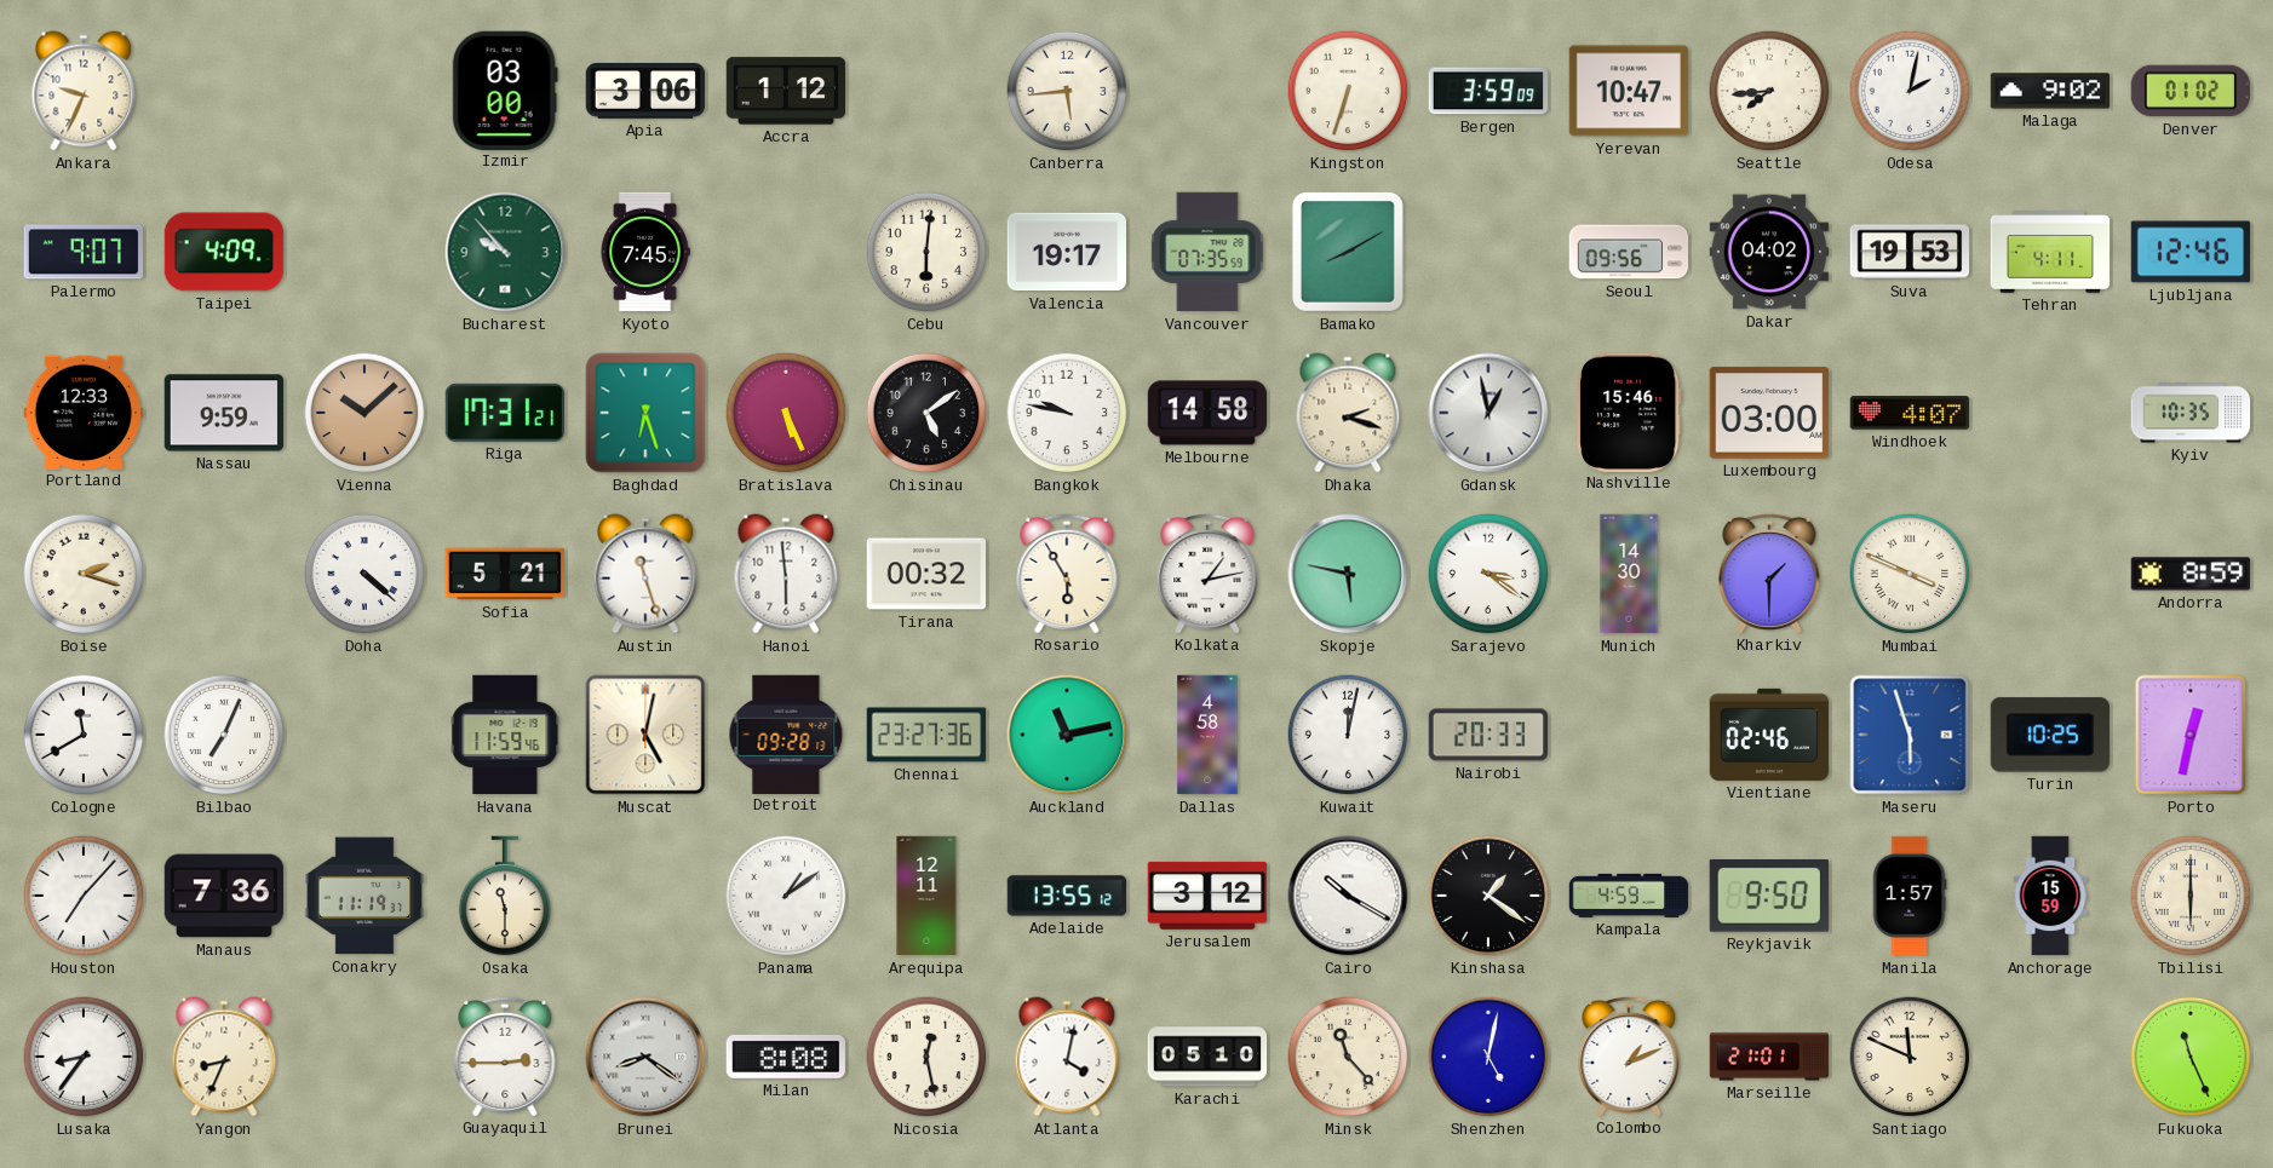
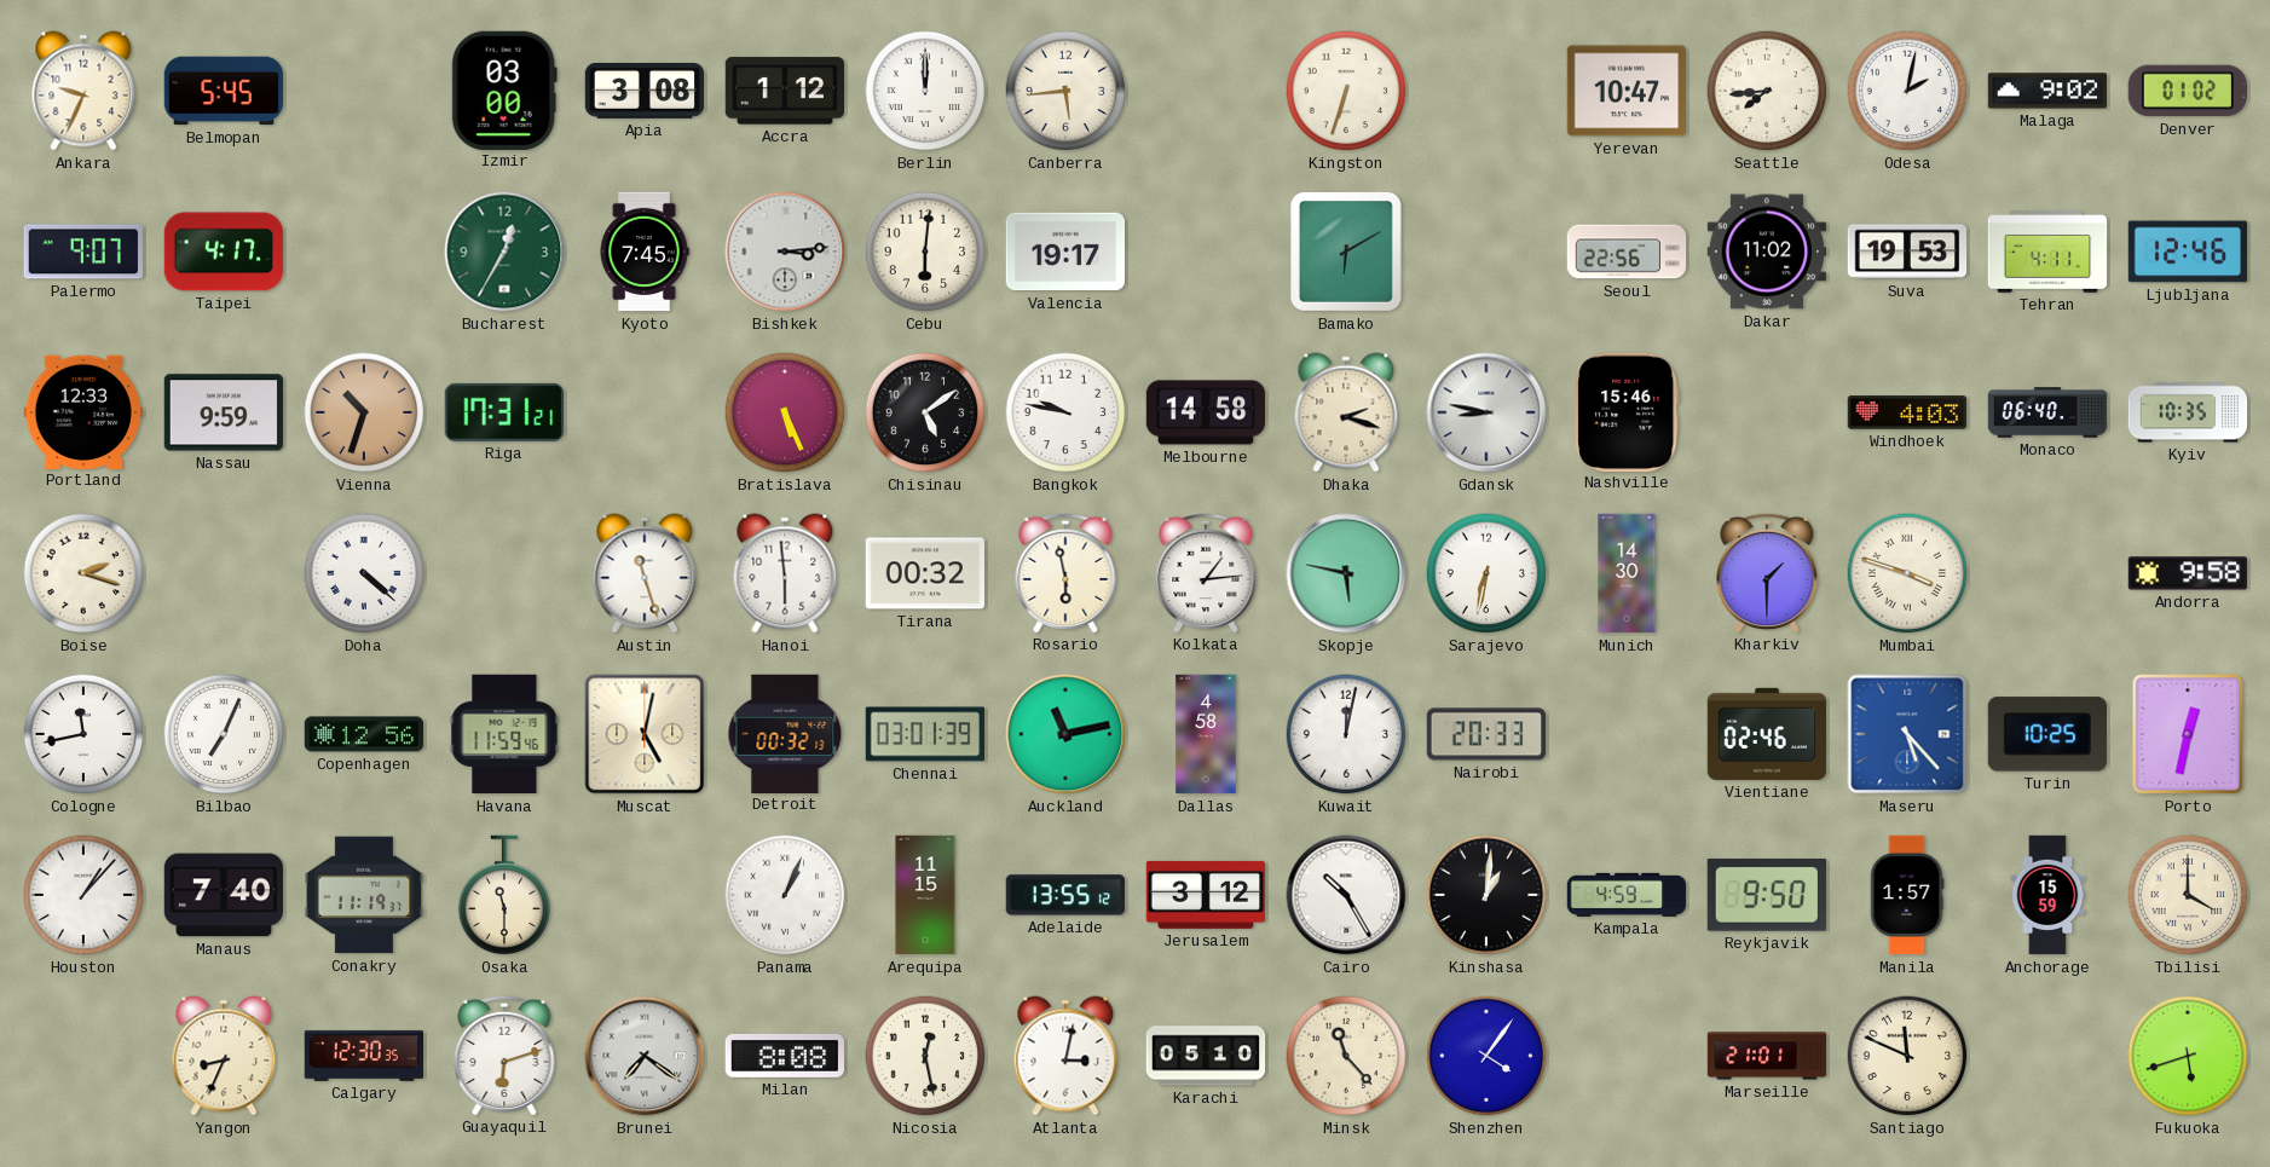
Belmopan: none -> 5:45 (224, 91)
Apia: 3:06 -> 3:08 (645, 92)
Berlin: none -> 12:00 (925, 91)
Bergen: 3:59 -> none (1488, 91)
Taipei: 4:09 -> 4:17 (224, 252)
Bucharest: 9:53 -> 12:35 (504, 252)
Bishkek: none -> 3:14 (785, 252)
Vancouver: 07:35 -> none (1207, 252)
Bamako: 8:10 -> 6:10 (1346, 252)
Seoul: 09:56 -> 22:56 (1627, 252)
Dakar: 04:02 -> 11:02 (1767, 252)
Vienna: 10:08 -> 10:33 (364, 412)
Baghdad: 6:27 -> none (645, 413)
Gdansk: 12:58 -> 8:47 (1486, 412)
Luxembourg: 03:00 -> none (1768, 413)
Windhoek: 4:07 -> 4:03 (1907, 412)
Monaco: none -> 06:40 (2047, 412)
Sofia: 5:21 -> none (505, 574)
Rosario: 5:55 -> 5:58 (1065, 572)
Kolkata: 1:13 -> 1:14 (1206, 572)
Sarajevo: 3:21 -> 6:32 (1486, 573)
Mumbai: 3:49 -> 3:48 (1907, 573)
Andorra: 8:59 -> 9:58 (2188, 573)
Cologne: 11:40 -> 11:43 (83, 734)
Copenhagen: none -> 12:56 (364, 734)
Detroit: 09:28 -> 00:32 (785, 733)
Chennai: 23:27 -> 03:01 (925, 734)
Maseru: 5:57 -> 5:23 (1907, 734)
Houston: 7:07 -> 1:07 (83, 895)
Manaus: 7:36 -> 7:40 (223, 895)
Panama: 1:09 -> 1:04 (785, 895)
Arequipa: 12:11 -> 11:15 (925, 895)
Cairo: 10:20 -> 10:25 (1346, 895)
Kinshasa: 1:21 -> 1:01 (1486, 895)
Tbilisi: 6:00 -> 4:00 (2188, 895)
Lusaka: 8:36 -> none (84, 1057)
Calgary: none -> 12:30 (364, 1056)
Guayaquil: 2:45 -> 6:12 (504, 1055)
Brunei: 8:21 -> 7:21 (645, 1056)
Atlanta: 4:02 -> 3:02 (1065, 1056)
Shenzhen: 5:02 -> 4:06 (1486, 1056)
Colombo: 1:11 -> none (1629, 1055)
Fukuoka: 11:26 -> 5:42 (2188, 1056)
